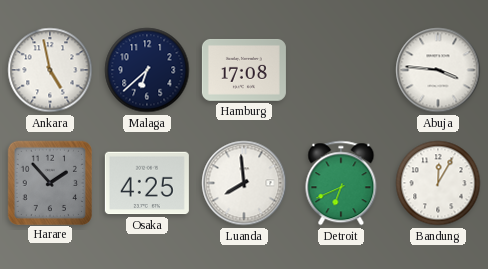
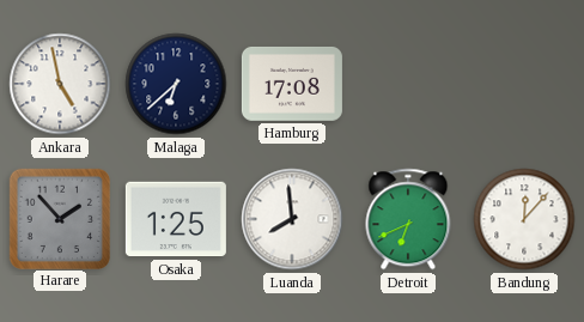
Abuja: 3:46 -> none (438, 70)
Osaka: 4:25 -> 1:25 (176, 219)
Bandung: 12:05 -> 12:07 (524, 219)
